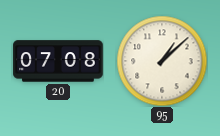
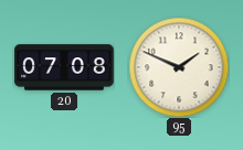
95: 1:08 -> 1:49 (179, 67)
